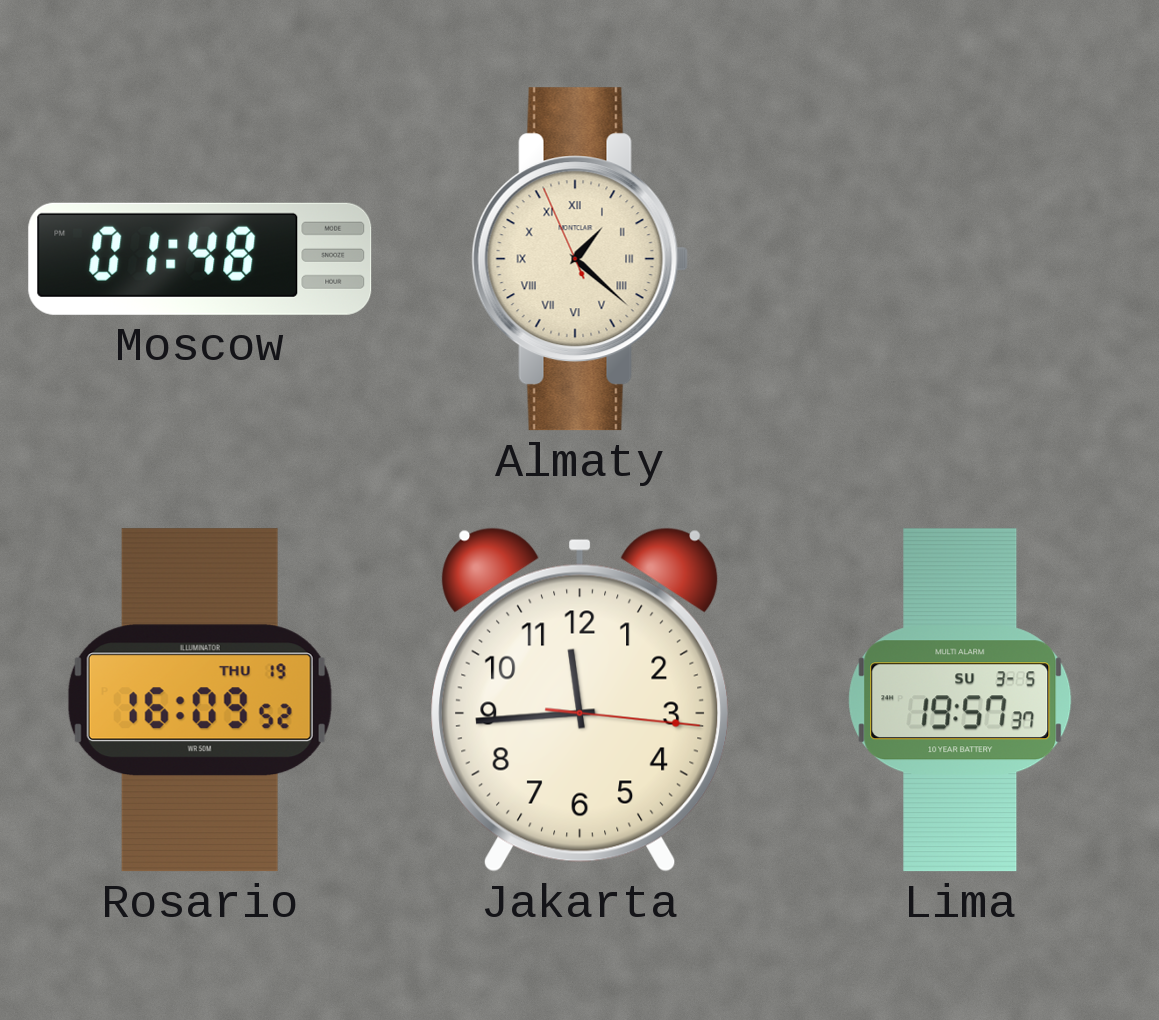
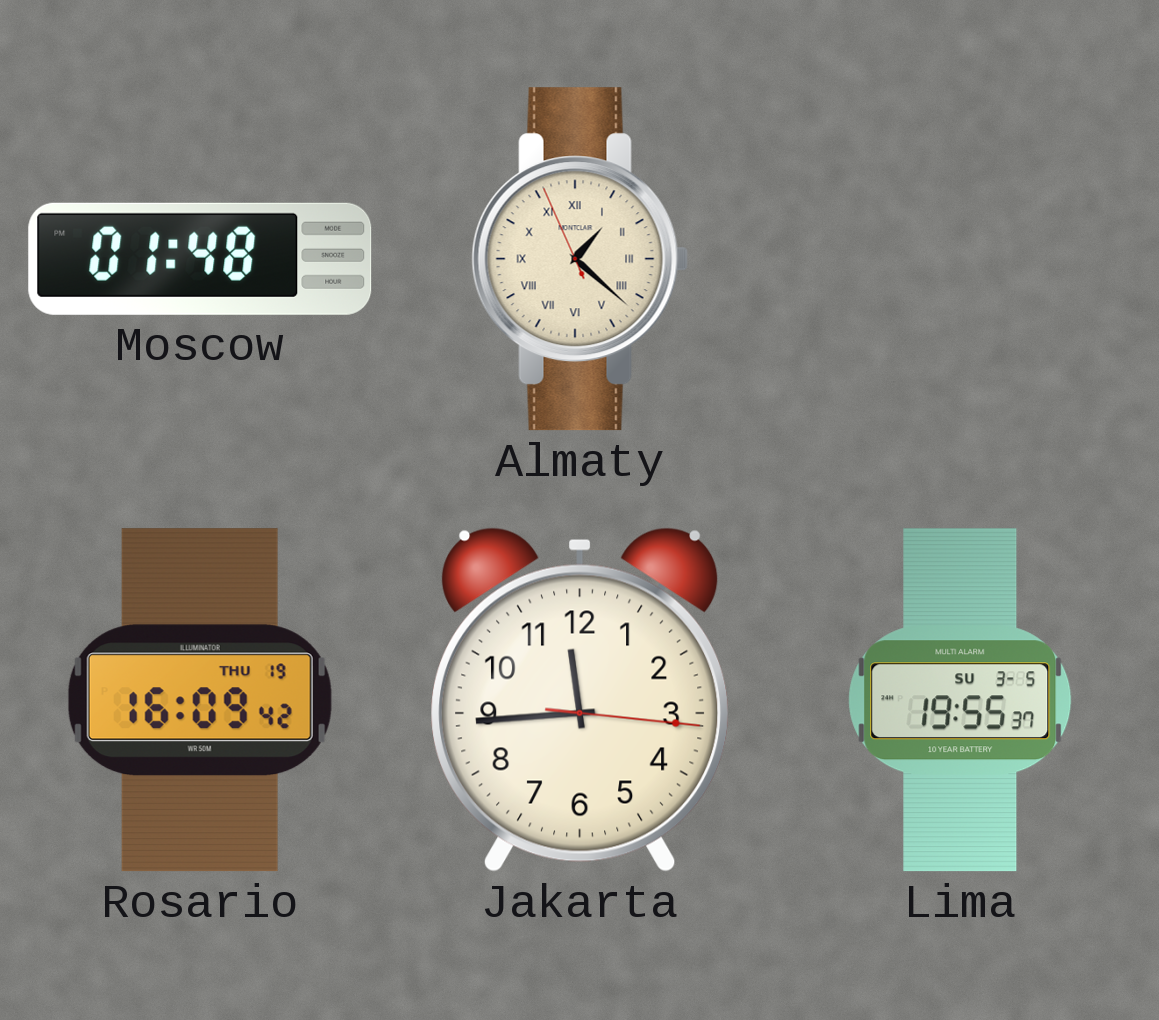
Rosario: 16:09:52 -> 16:09:42 (200, 700)
Lima: 19:57 -> 19:55 (960, 700)
